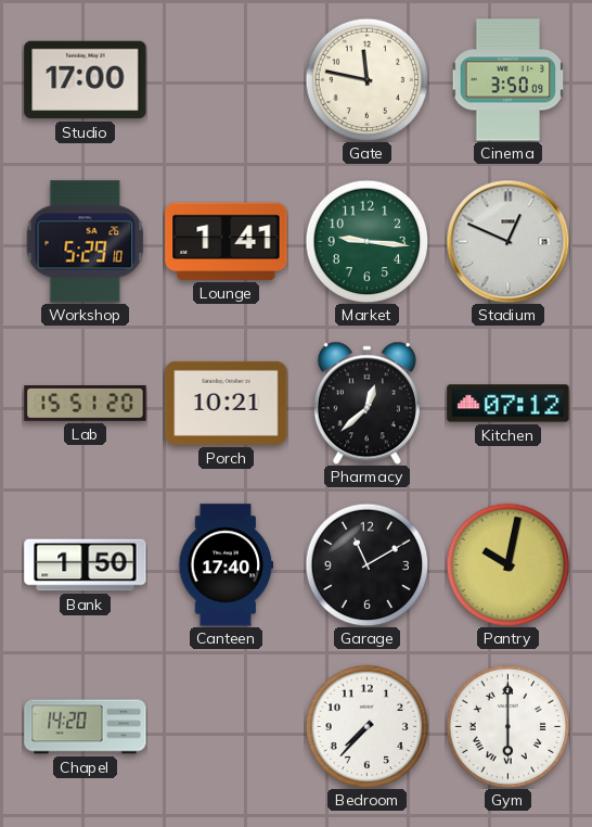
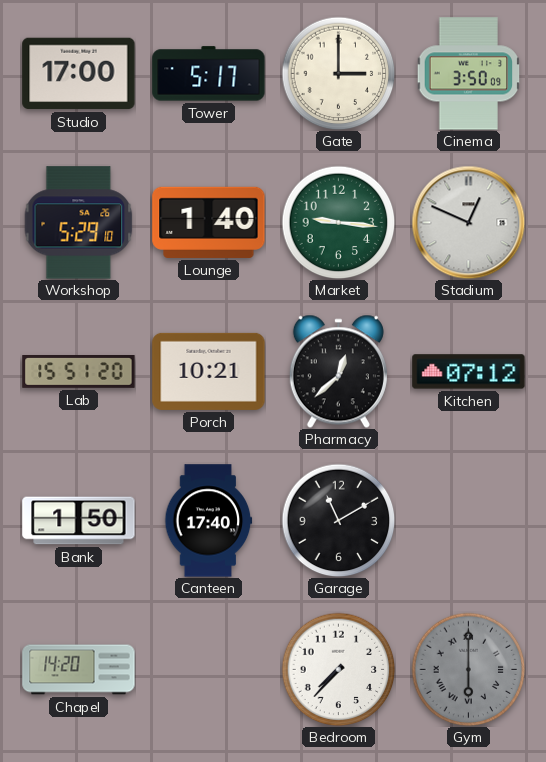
Tower: none -> 5:17 (209, 74)
Gate: 11:47 -> 3:00 (338, 73)
Lounge: 1:41 -> 1:40 (209, 222)
Pantry: 10:02 -> none (507, 564)
Gym dial: white -> grey (468, 669)
